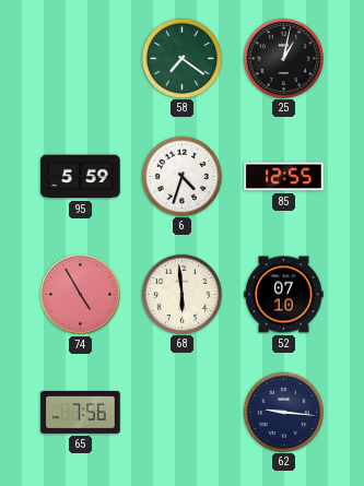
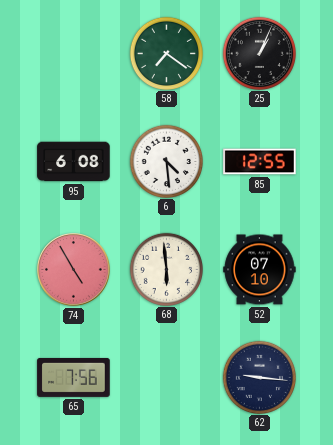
25: 1:02 -> 1:04 (259, 53)
95: 5:59 -> 6:08 (74, 162)
6: 4:33 -> 4:29 (166, 161)
